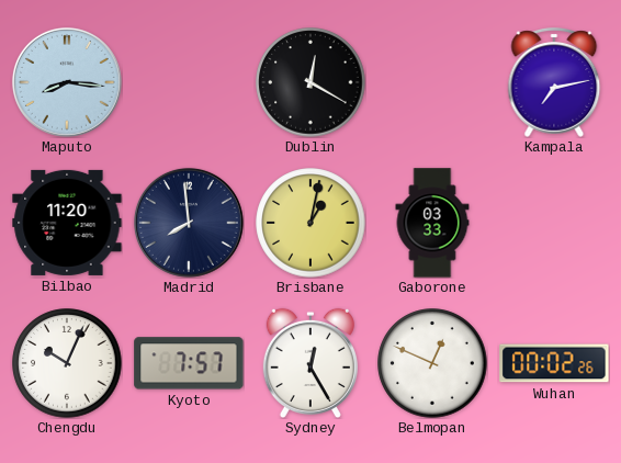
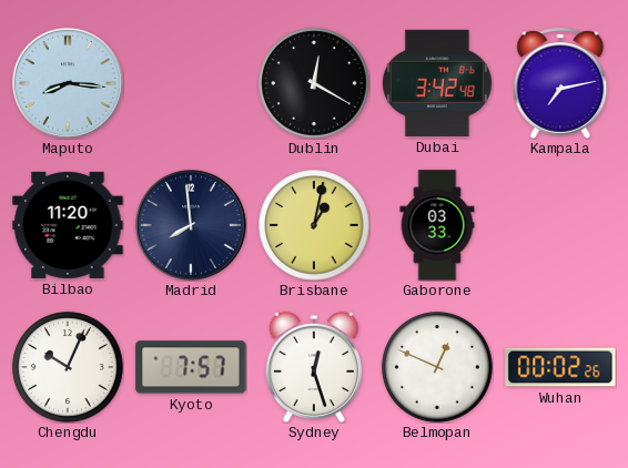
Dubai: none -> 3:42 (437, 83)
Sydney: 12:25 -> 12:27 (314, 367)
